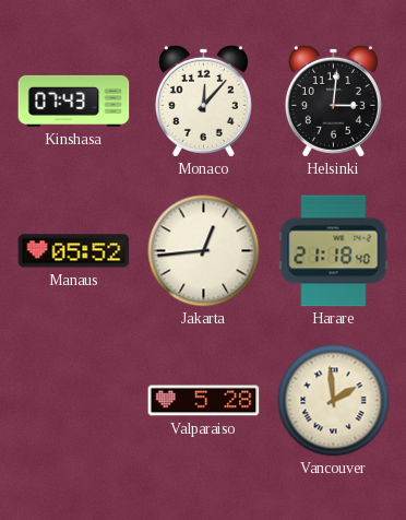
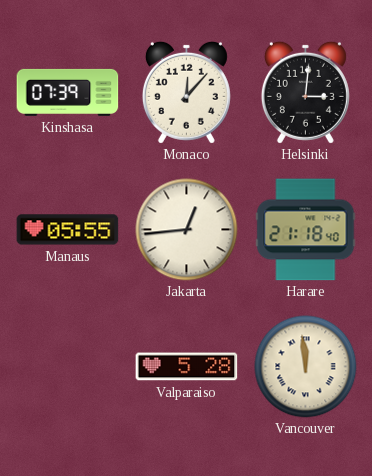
Kinshasa: 07:43 -> 07:39 (68, 92)
Manaus: 05:52 -> 05:55 (68, 230)
Vancouver: 1:59 -> 11:59 (306, 367)
